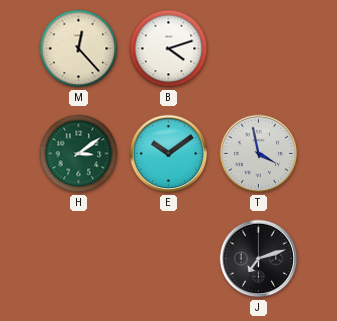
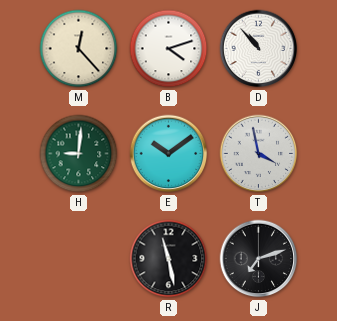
D: none -> 10:53 (259, 49)
H: 3:09 -> 9:01 (79, 154)
R: none -> 11:28 (169, 259)
